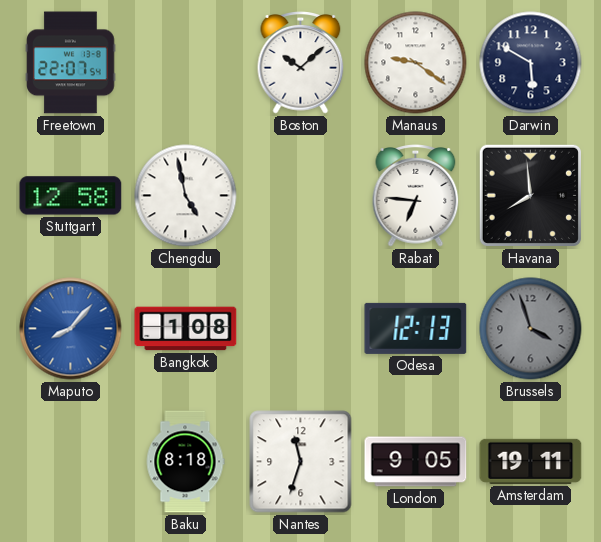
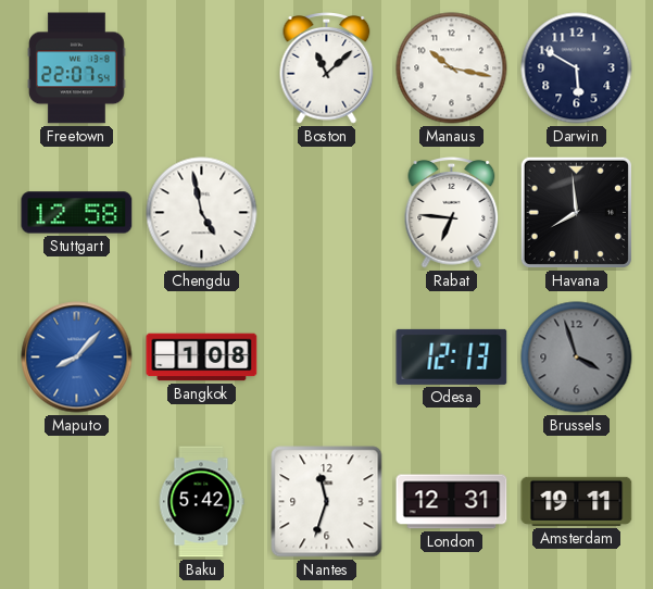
Boston: 10:08 -> 11:08 (327, 68)
Manaus: 9:21 -> 10:17 (452, 68)
Baku: 8:18 -> 5:42 (201, 502)
London: 9:05 -> 12:31 (452, 502)
